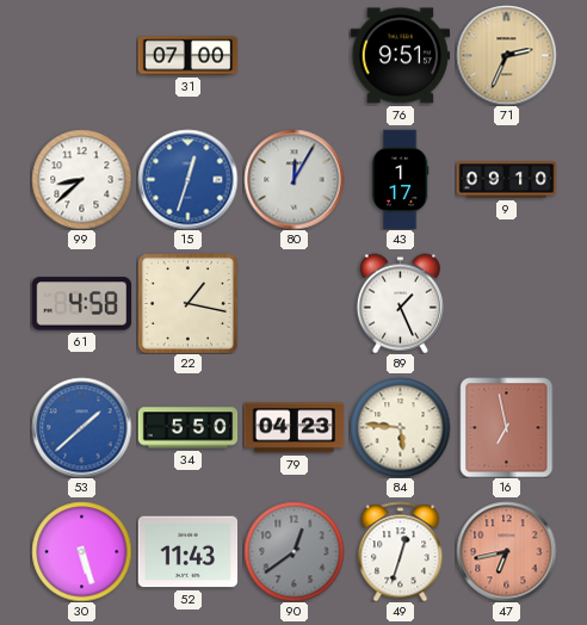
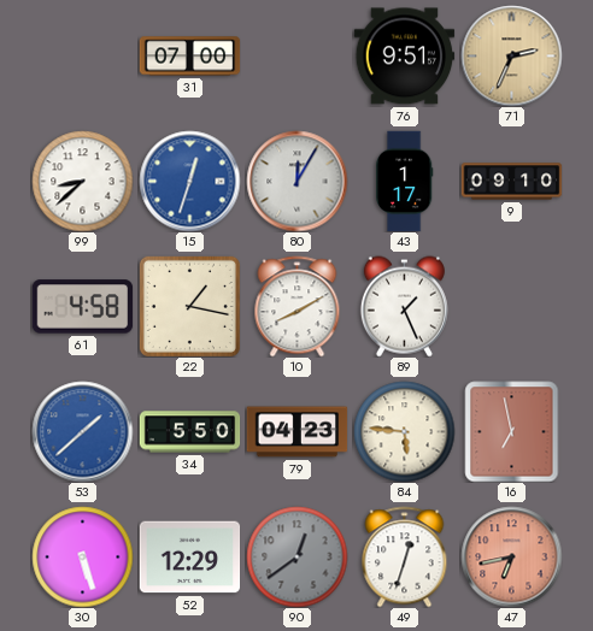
10: none -> 8:10 (298, 306)
52: 11:43 -> 12:29 (189, 558)
